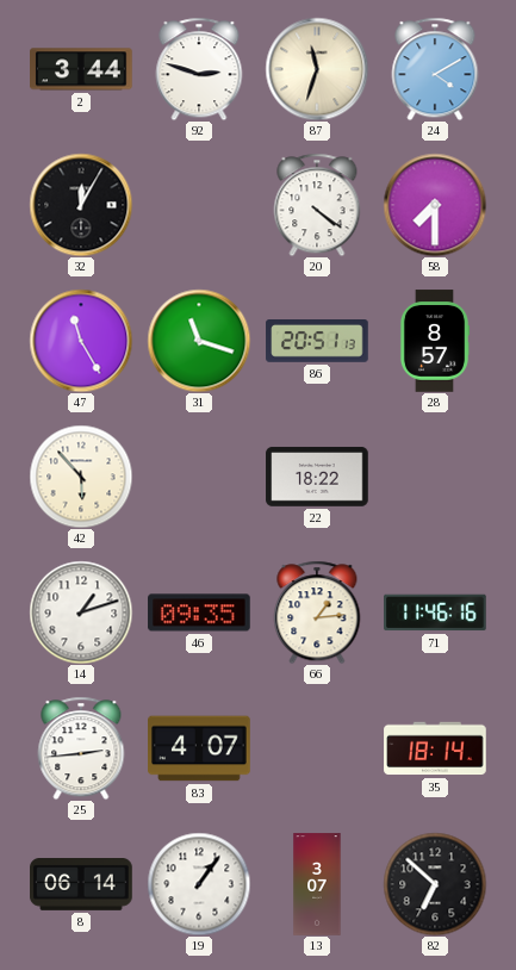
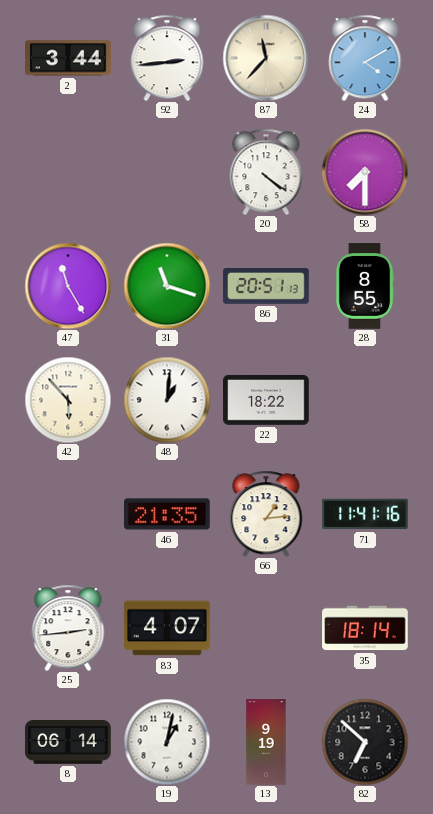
92: 2:48 -> 2:44 (167, 58)
87: 11:33 -> 11:37 (266, 58)
32: 12:05 -> none (81, 205)
28: 8:57 -> 8:55 (365, 286)
48: none -> 1:01 (167, 400)
14: 1:12 -> none (81, 613)
46: 09:35 -> 21:35 (167, 514)
71: 11:46 -> 11:41 (365, 514)
19: 1:06 -> 1:02 (167, 742)
13: 3:07 -> 9:19 (266, 742)
